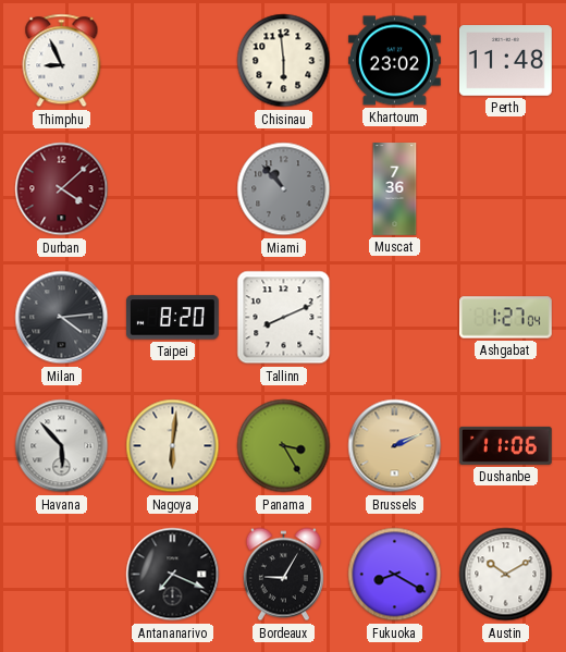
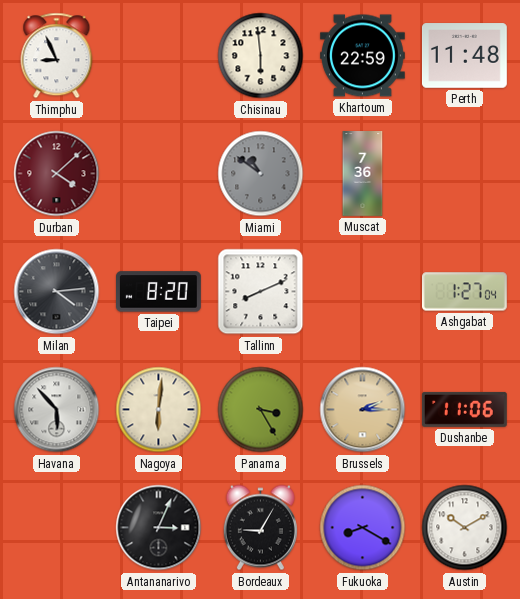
Khartoum: 23:02 -> 22:59 (363, 56)
Miami: 10:53 -> 10:51 (261, 174)
Brussels: 2:11 -> 2:15 (363, 410)
Antananarivo: 7:19 -> 3:04 (159, 528)
